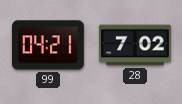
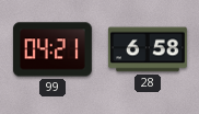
28: 7:02 -> 6:58 (148, 49)
